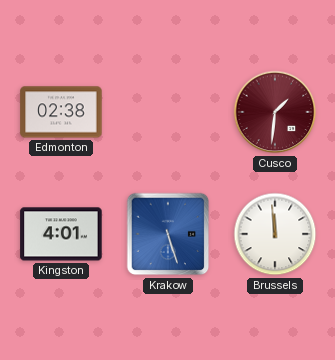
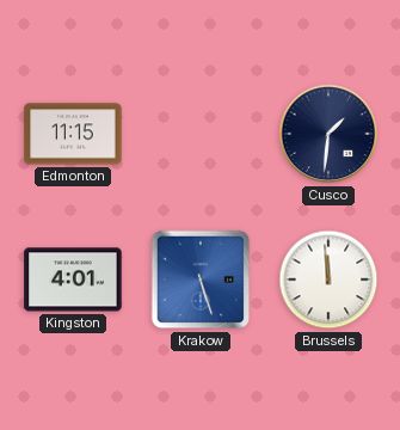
Edmonton: 02:38 -> 11:15 (73, 134)
Cusco dial: burgundy -> navy (328, 134)
